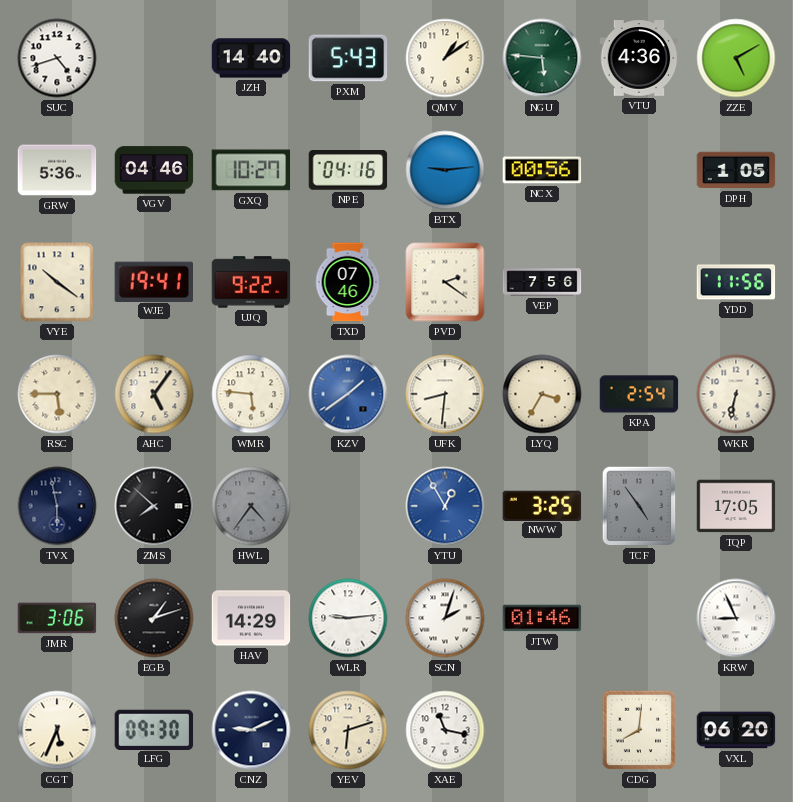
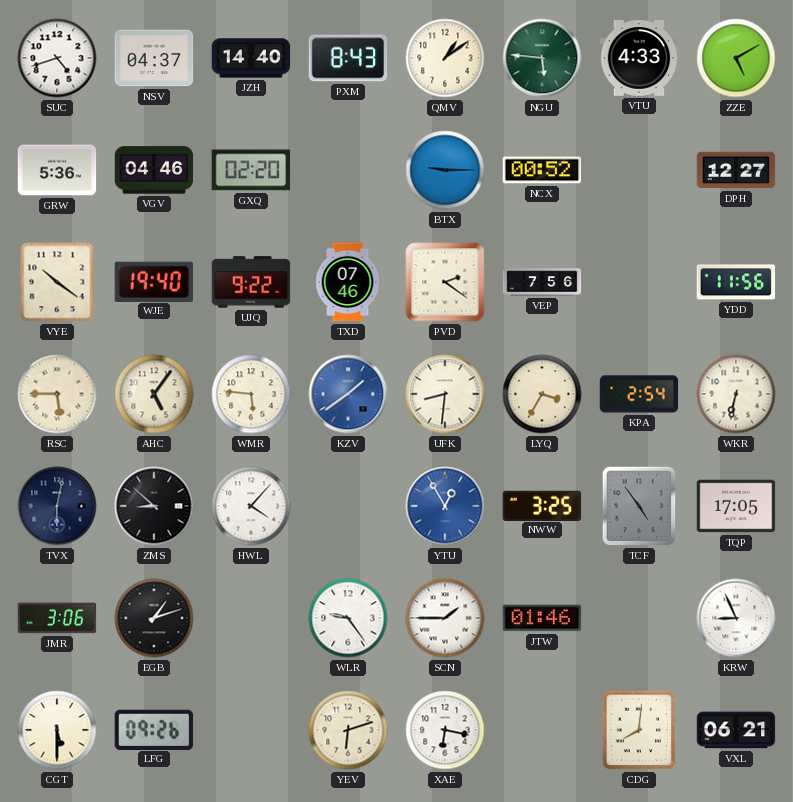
NSV: none -> 04:37 (154, 58)
PXM: 5:43 -> 8:43 (348, 58)
VTU: 4:36 -> 4:33 (639, 58)
GXQ: 10:27 -> 02:20 (251, 170)
NPE: 04:16 -> none (348, 171)
BTX: 9:14 -> 9:15 (445, 170)
NCX: 00:56 -> 00:52 (542, 170)
DPH: 1:05 -> 12:27 (736, 170)
WJE: 19:41 -> 19:40 (153, 281)
TVX: 5:58 -> 6:02 (57, 506)
ZMS: 7:52 -> 8:52 (154, 506)
HWL: 4:36 -> 4:07 (251, 506)
HWL dial: grey -> white (251, 506)
HAV: 14:29 -> none (251, 618)
WLR: 9:14 -> 9:24 (348, 618)
SCN: 2:03 -> 1:45 (445, 618)
CGT: 5:34 -> 5:30 (57, 730)
LFG: 09:30 -> 09:26 (154, 729)
CNZ: 9:11 -> none (251, 730)
XAE: 11:17 -> 6:17 (445, 730)
VXL: 06:20 -> 06:21 (736, 730)
